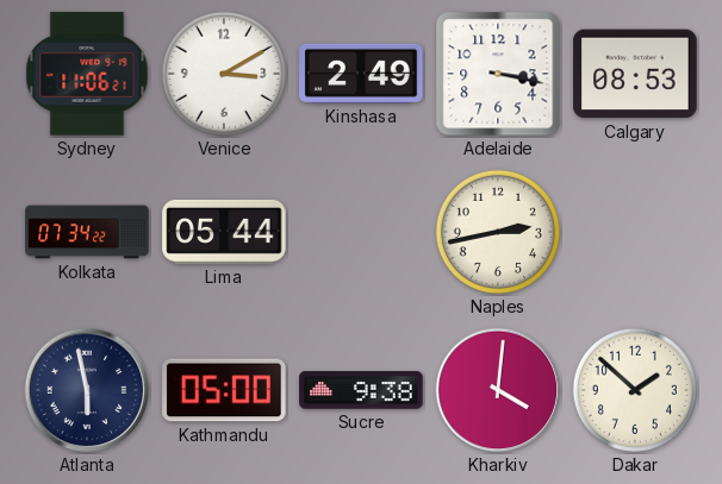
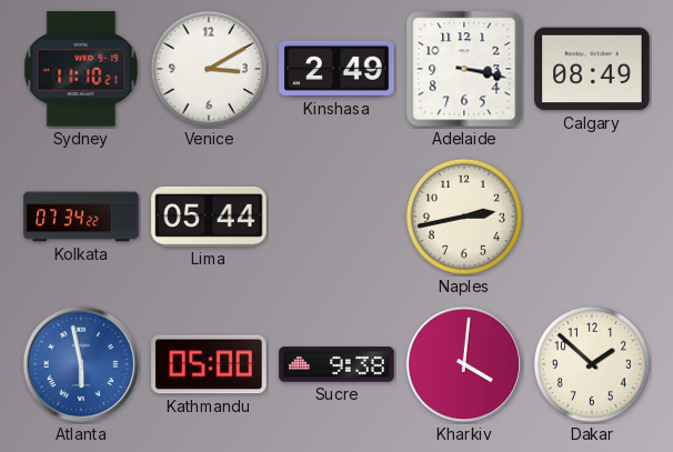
Sydney: 11:06 -> 11:10 (81, 69)
Calgary: 08:53 -> 08:49 (592, 69)
Atlanta dial: navy -> blue (81, 364)
